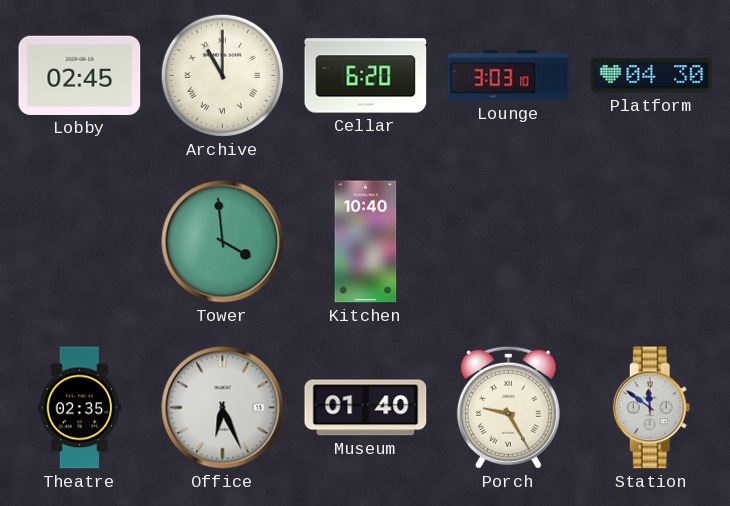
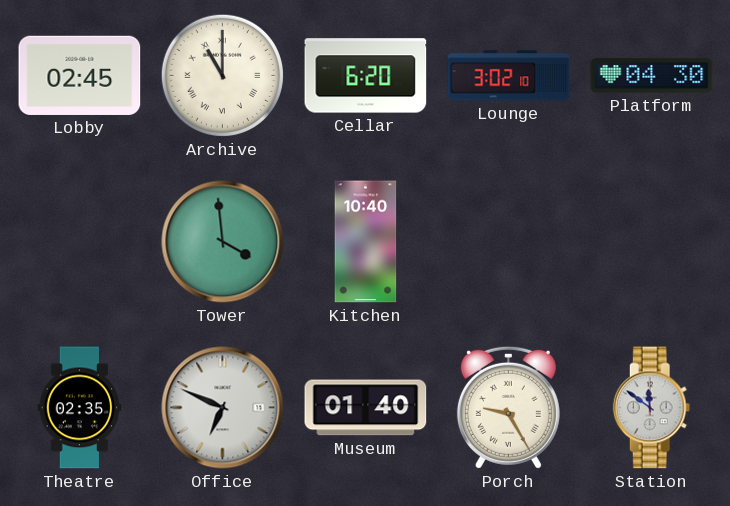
Lounge: 3:03 -> 3:02 (509, 76)
Office: 6:26 -> 6:49 (223, 408)
